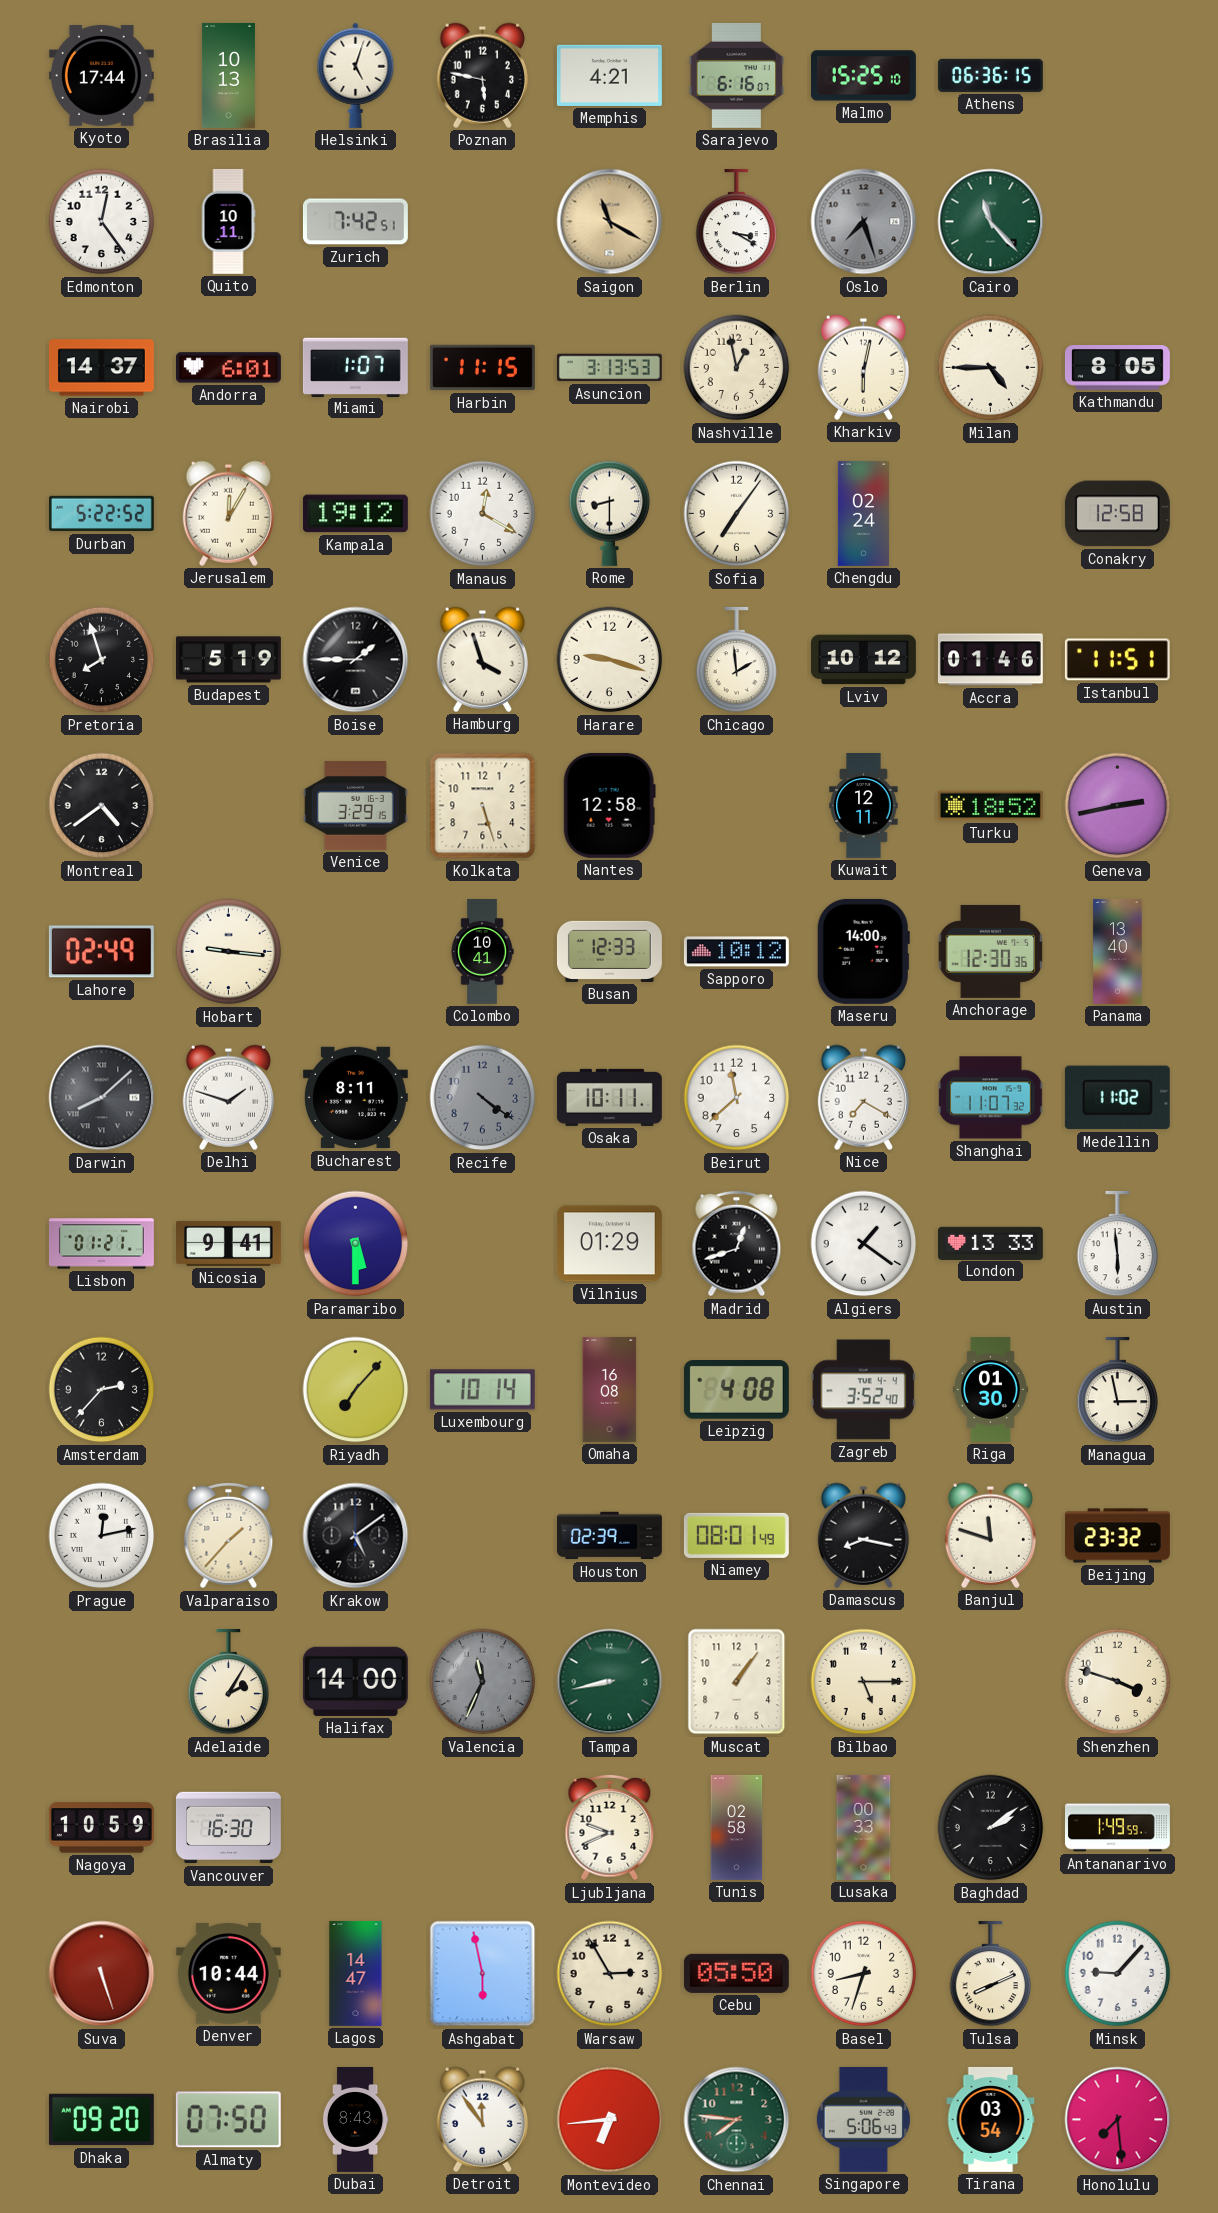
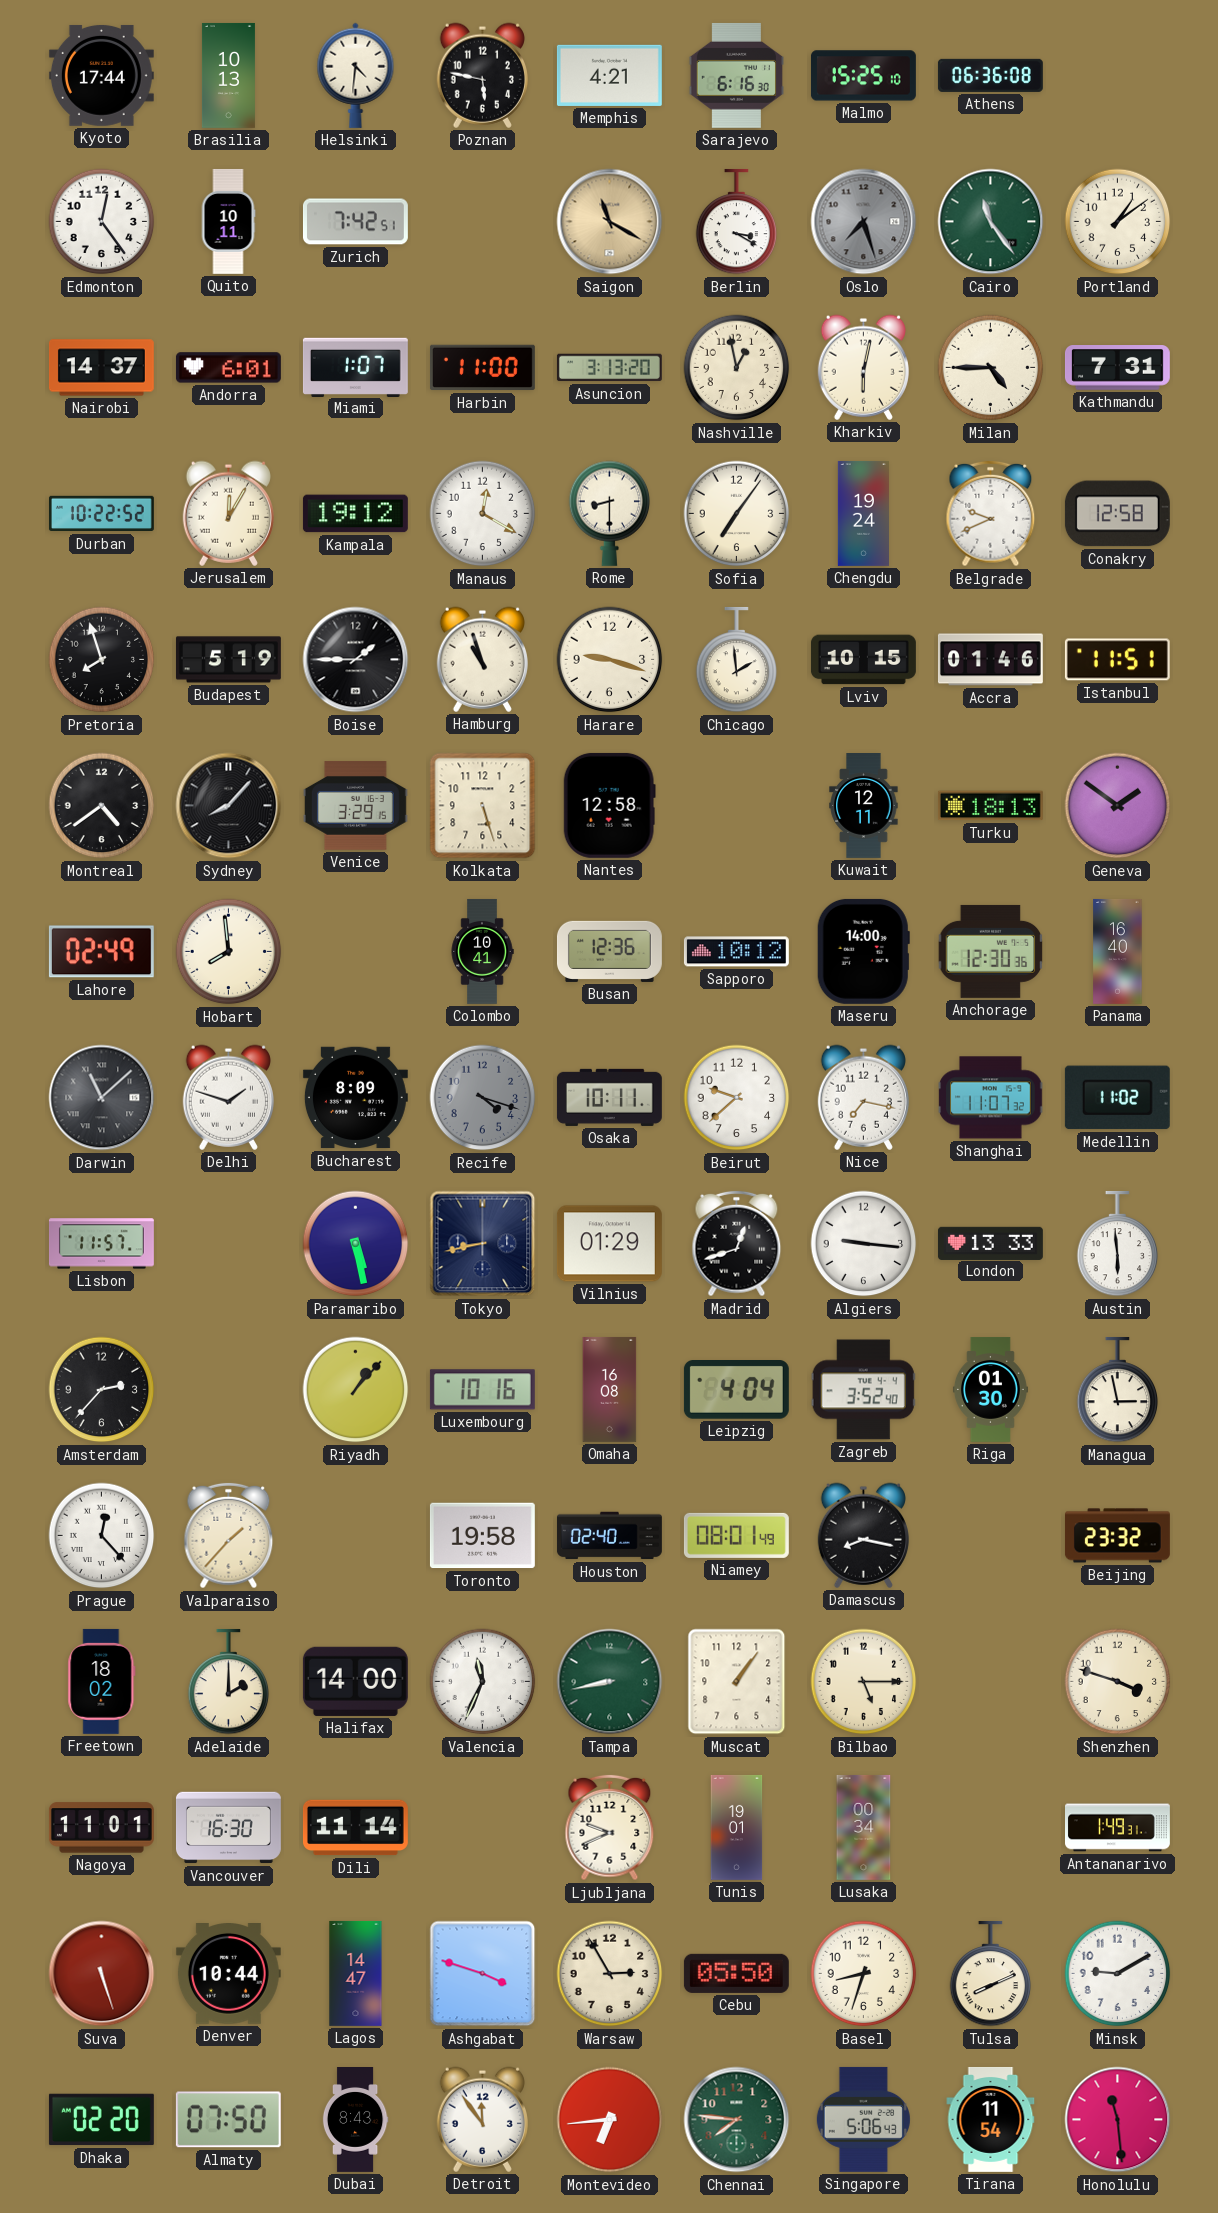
Helsinki: 5:03 -> 4:31 (356, 75)
Sarajevo: 6:16:07 -> 6:16:30 (736, 75)
Athens: 06:36:15 -> 06:36:08 (990, 75)
Cairo: 11:23 -> 11:24 (991, 222)
Portland: none -> 1:09 (1118, 222)
Harbin: 11:15 -> 11:00 (482, 368)
Asuncion: 3:13:53 -> 3:13:20 (609, 368)
Kathmandu: 8:05 -> 7:31 (1117, 368)
Durban: 5:22 -> 10:22 (101, 514)
Chengdu: 02:24 -> 19:24 (863, 513)
Belgrade: none -> 9:41 (991, 514)
Hamburg: 3:57 -> 10:57 (482, 659)
Lviv: 10:12 -> 10:15 (863, 660)
Sydney: none -> 8:07 (229, 806)
Turku: 18:52 -> 18:13 (990, 806)
Geneva: 2:43 -> 1:51 (1118, 806)
Hobart: 9:16 -> 7:59 (229, 952)
Busan: 12:33 -> 12:36 (609, 951)
Panama: 13:40 -> 16:40 (1118, 952)
Darwin: 8:08 -> 11:08 (102, 1098)
Bucharest: 8:11 -> 8:09 (355, 1098)
Recife: 4:21 -> 4:18 (483, 1098)
Beirut: 11:38 -> 9:38 (737, 1098)
Nice: 7:20 -> 7:17 (863, 1097)
Lisbon: 01:21 -> 11:57 (101, 1244)
Nicosia: 9:41 -> none (228, 1243)
Paramaribo: 5:30 -> 5:28 (356, 1244)
Tokyo: none -> 8:43 (483, 1244)
Algiers: 1:21 -> 9:16 (864, 1244)
Riyadh: 7:07 -> 1:07 (356, 1390)
Luxembourg: 10:14 -> 10:16 (482, 1390)
Leipzig: 4:08 -> 4:04 (736, 1390)
Prague: 12:13 -> 12:23 (102, 1536)
Krakow: 5:09 -> none (356, 1536)
Toronto: none -> 19:58 (482, 1536)
Houston: 02:39 -> 02:40 (609, 1536)
Banjul: 11:48 -> none (990, 1535)
Freetown: none -> 18:02 (102, 1681)
Adelaide: 2:05 -> 2:00 (229, 1682)
Valencia dial: grey -> white (483, 1682)
Nagoya: 10:59 -> 11:01 (101, 1828)
Dili: none -> 11:14 (355, 1828)
Tunis: 02:58 -> 19:01 (737, 1827)
Lusaka: 00:33 -> 00:34 (864, 1827)
Baghdad: 2:09 -> none (991, 1828)
Antananarivo: 1:49:59 -> 1:49:31 (1118, 1828)
Ashgabat: 5:58 -> 3:48 (483, 1974)
Minsk: 9:07 -> 9:10 (1118, 1974)
Dhaka: 09:20 -> 02:20 (101, 2120)
Tirana: 03:54 -> 11:54 (991, 2119)
Honolulu: 7:29 -> 11:29 (1118, 2120)
